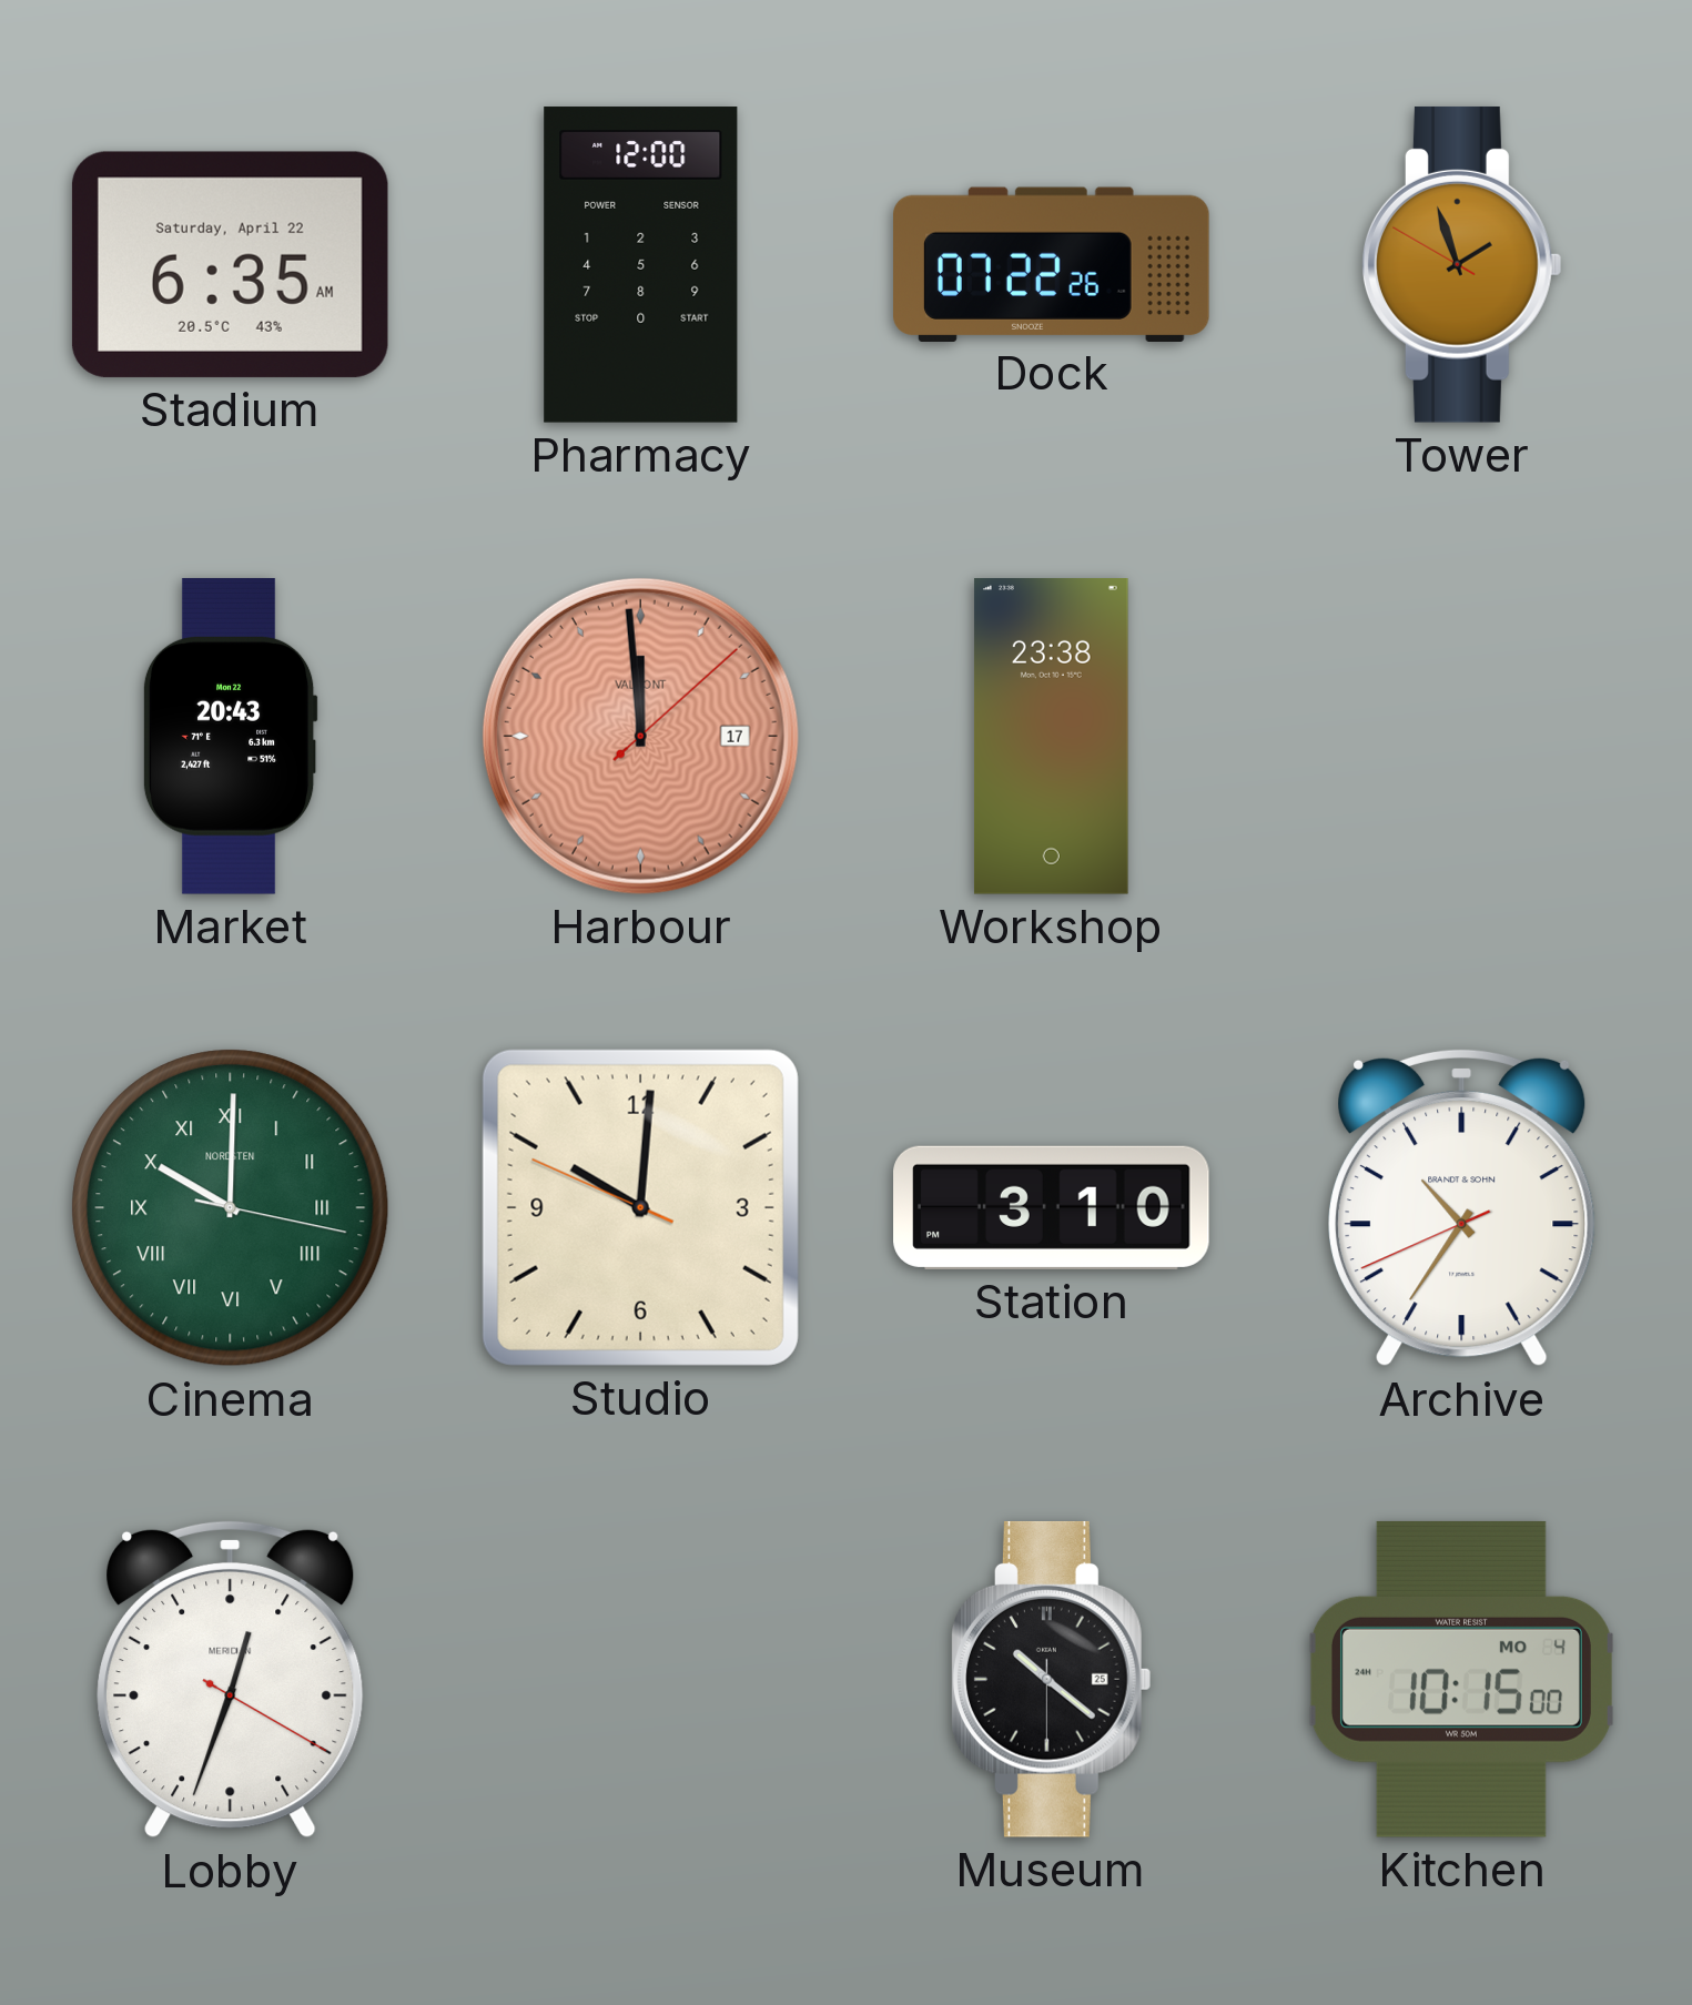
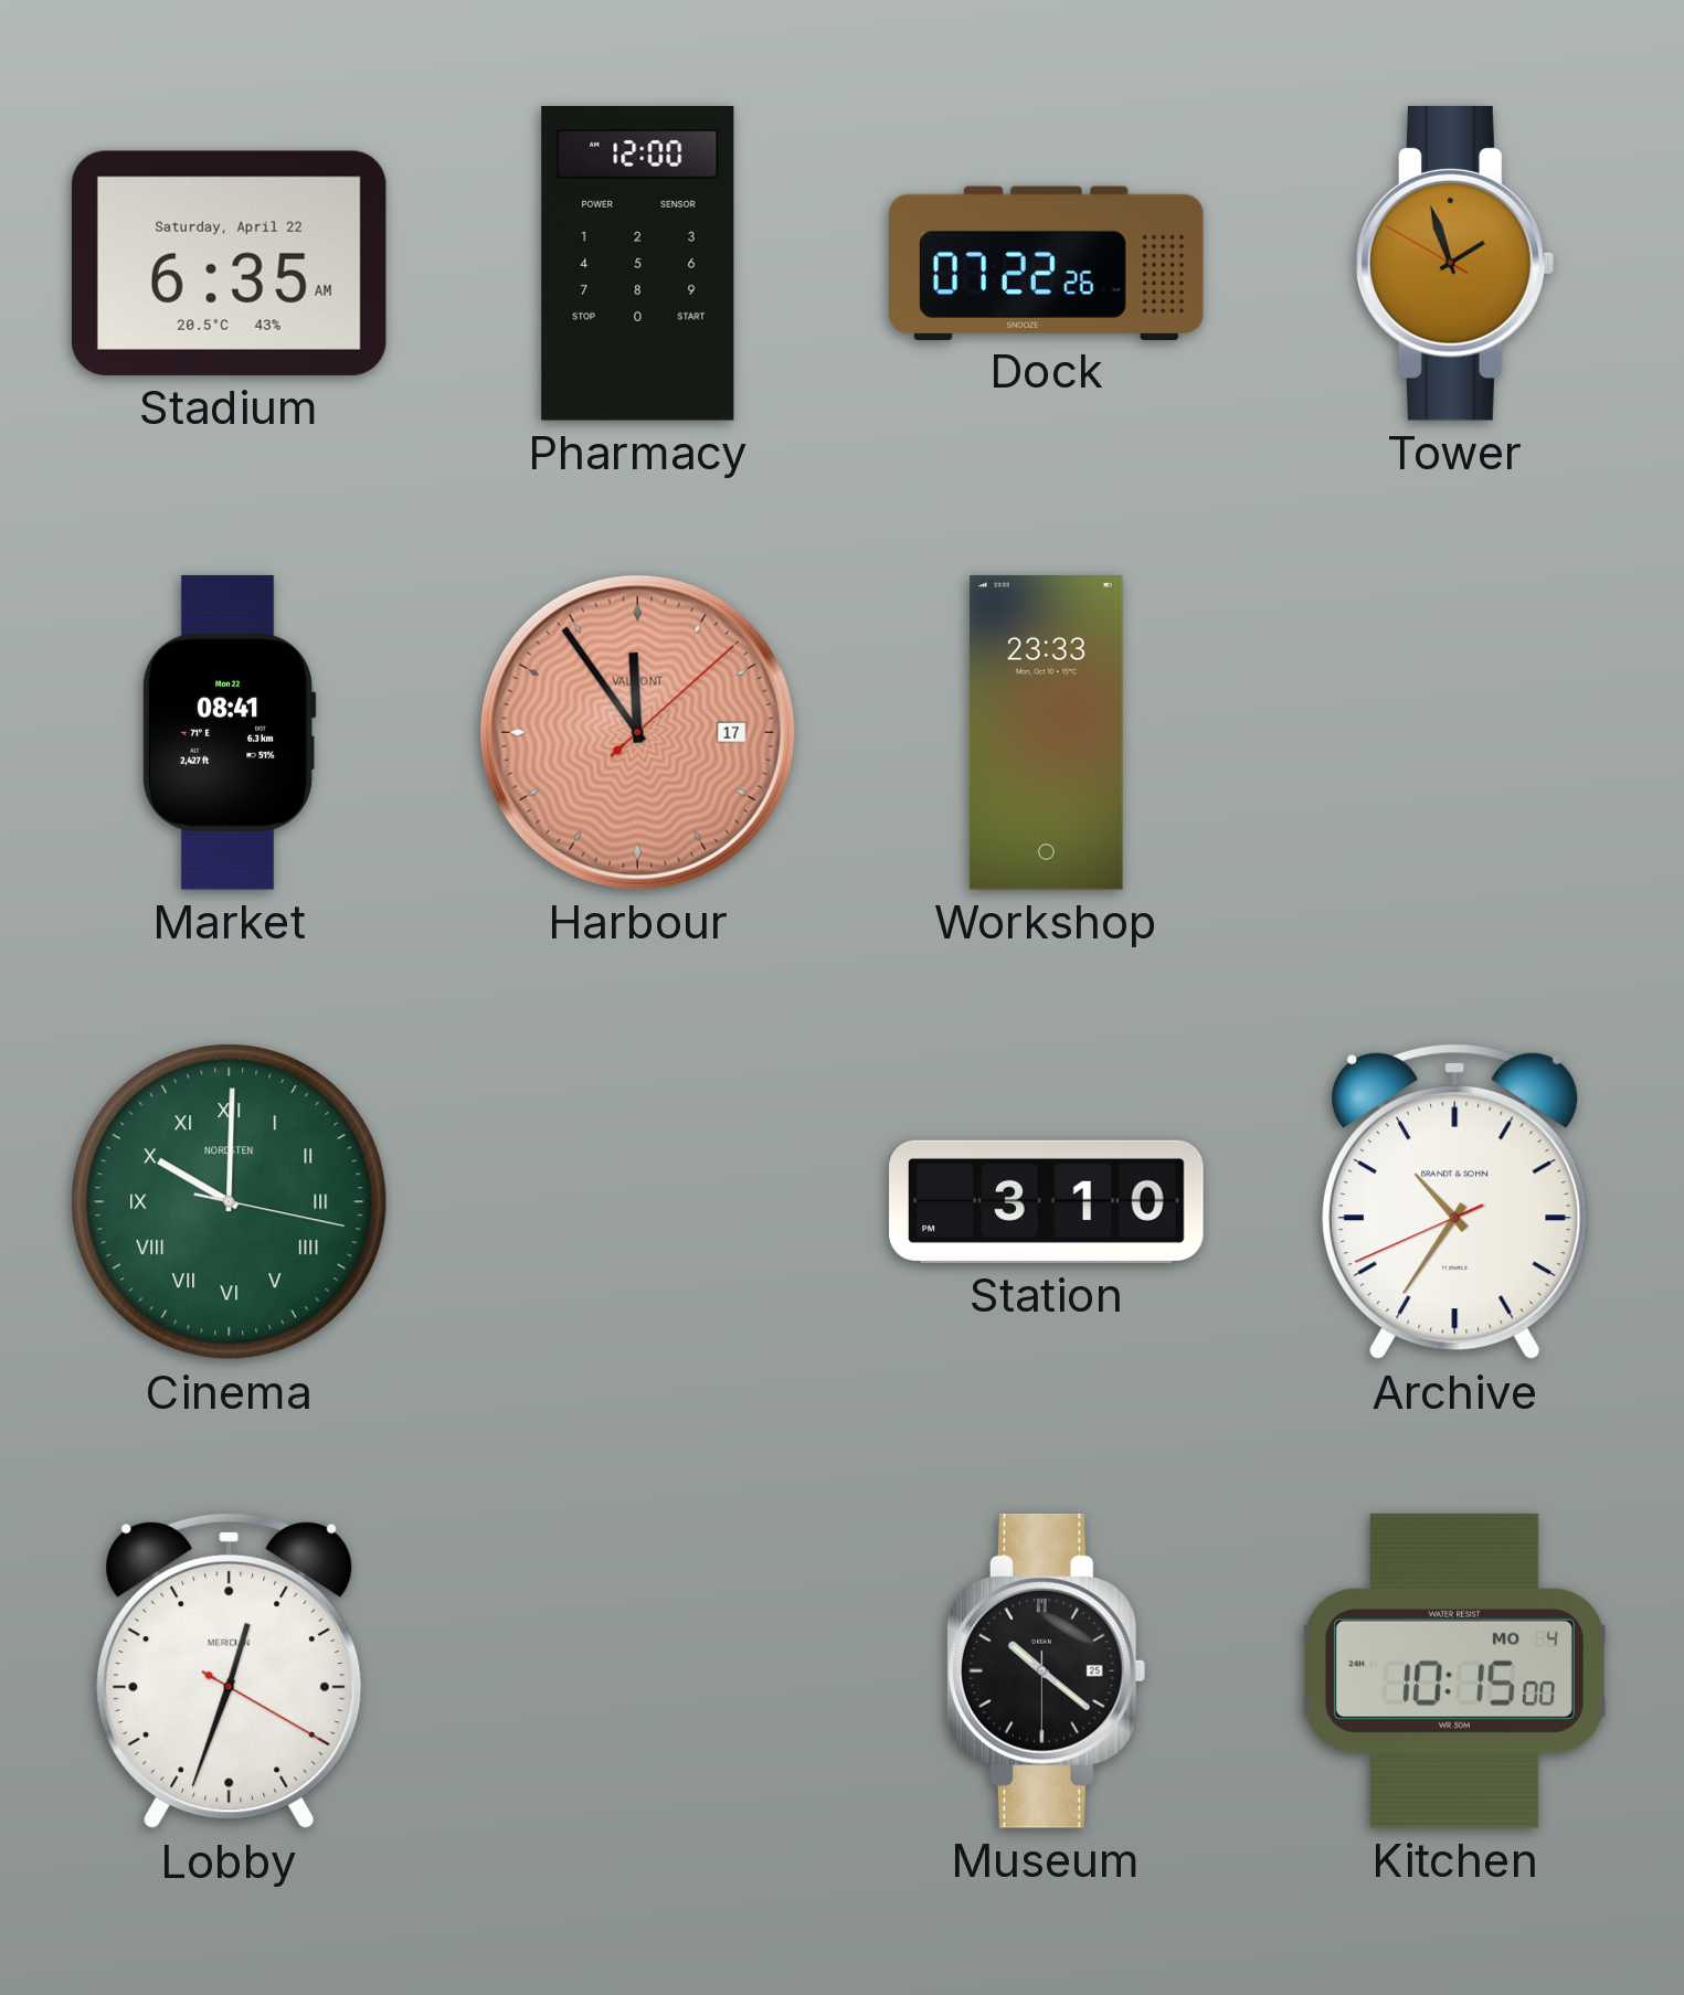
Market: 20:43 -> 08:41 (229, 732)
Harbour: 11:59 -> 11:54 (637, 732)
Workshop: 23:38 -> 23:33 (1047, 733)
Studio: 10:00 -> none (640, 1207)
